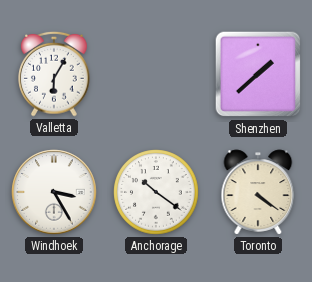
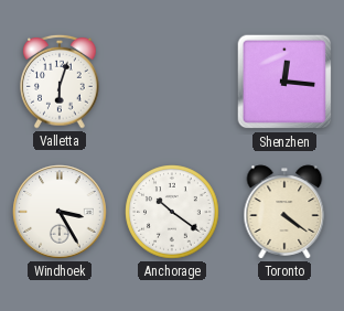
Valletta: 6:05 -> 6:03 (60, 82)
Shenzhen: 1:38 -> 12:16 (284, 82)
